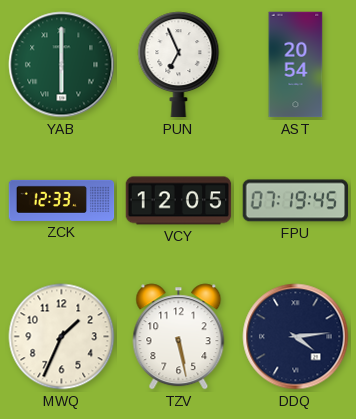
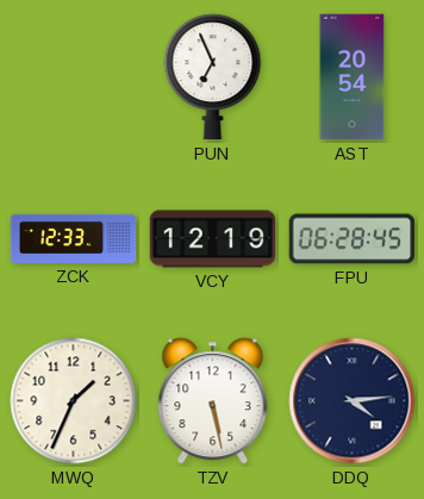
YAB: 6:00 -> none (62, 65)
VCY: 12:05 -> 12:19 (213, 239)
FPU: 07:19 -> 06:28 (353, 239)
